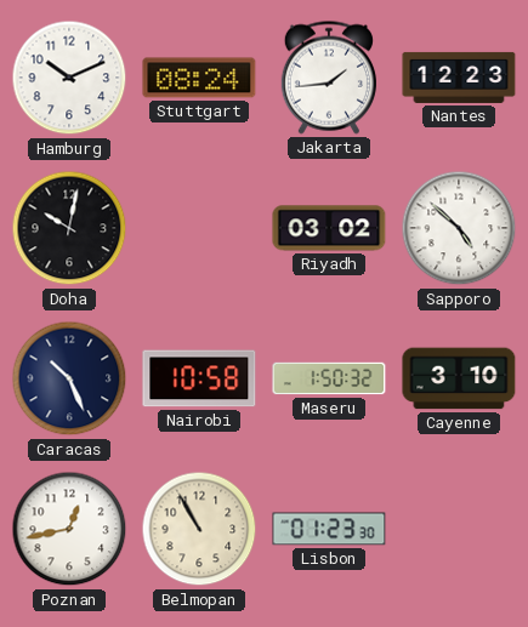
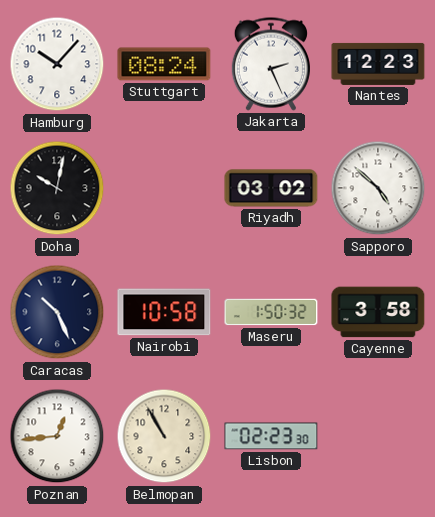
Hamburg: 10:11 -> 10:07 (57, 64)
Jakarta: 1:44 -> 2:26 (271, 64)
Cayenne: 3:10 -> 3:58 (378, 312)
Poznan: 12:43 -> 12:44 (57, 436)
Lisbon: 01:23 -> 02:23 (271, 436)
